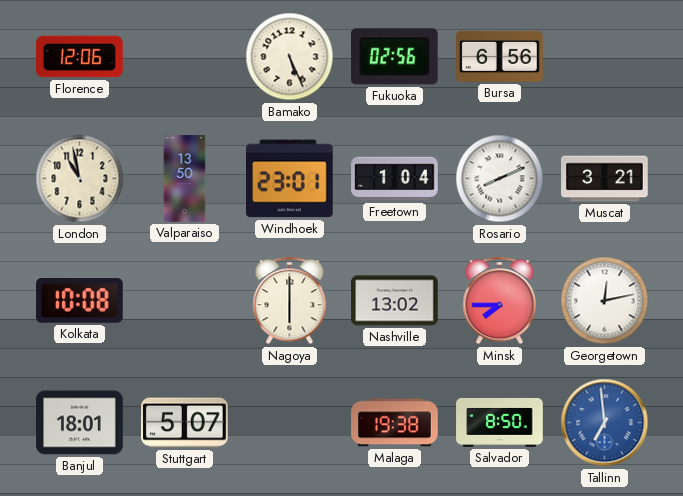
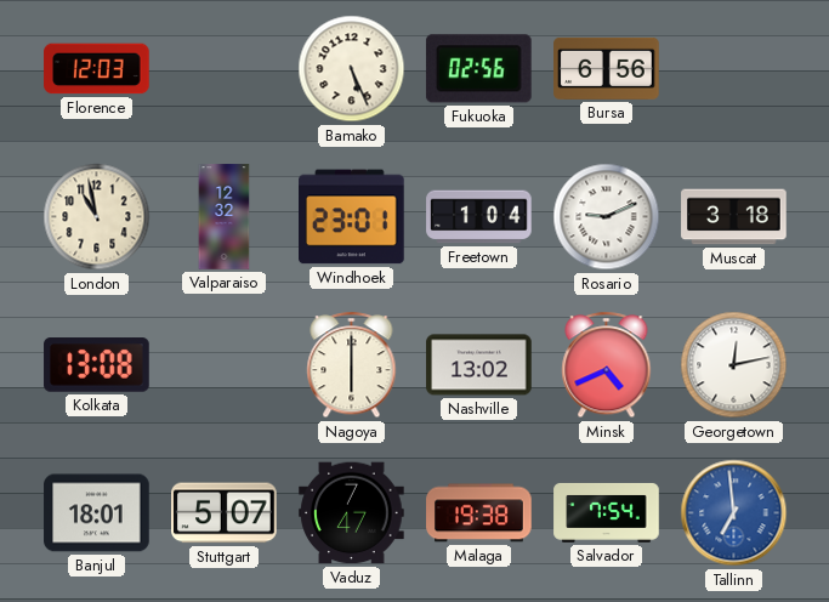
Florence: 12:06 -> 12:03 (97, 69)
Valparaiso: 13:50 -> 12:32 (225, 217)
Rosario: 8:11 -> 9:11 (607, 217)
Muscat: 3:21 -> 3:18 (734, 217)
Kolkata: 10:08 -> 13:08 (97, 365)
Minsk: 7:45 -> 4:41 (607, 365)
Vaduz: none -> 7:47 (352, 513)
Salvador: 8:50 -> 7:54 (607, 513)
